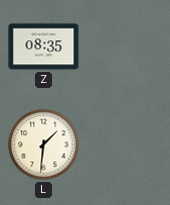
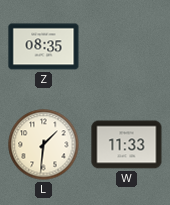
W: none -> 11:33 (127, 145)
